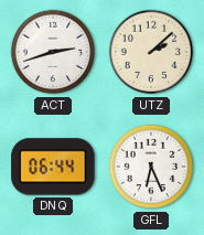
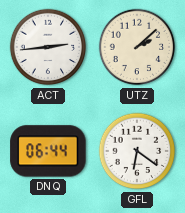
ACT: 2:42 -> 2:44 (48, 47)
GFL: 6:26 -> 6:21 (137, 151)
